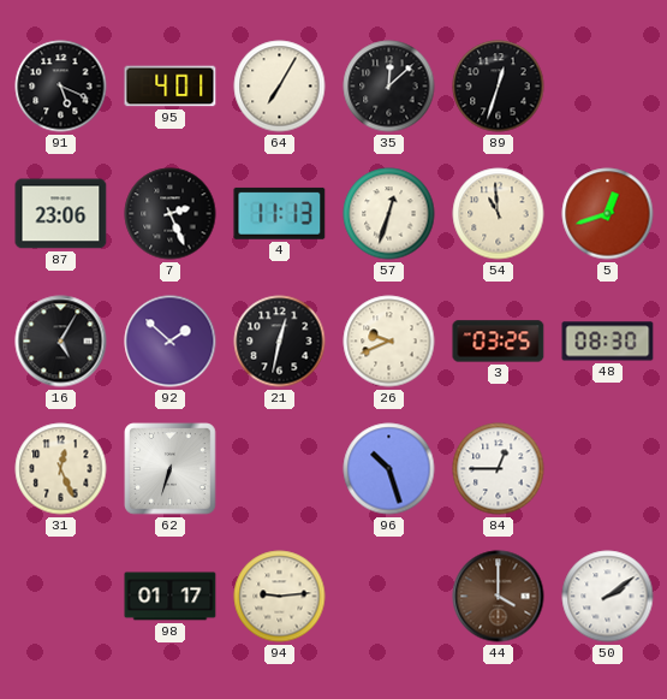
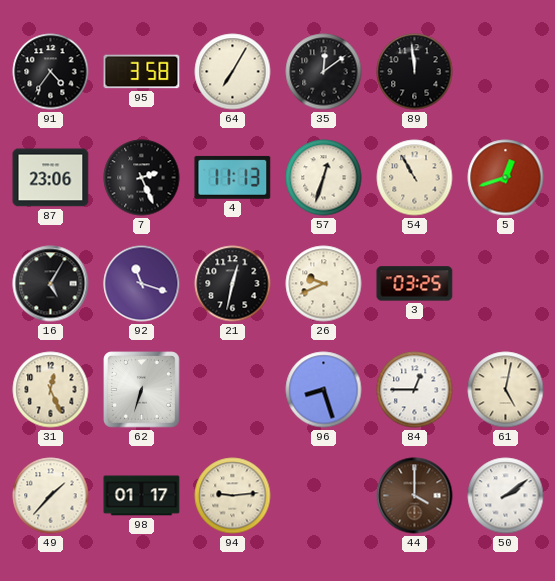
91: 5:19 -> 4:36 (51, 72)
95: 4:01 -> 3:58 (142, 72)
35: 12:08 -> 12:09 (324, 72)
89: 12:33 -> 11:59 (415, 72)
54: 10:59 -> 10:55 (415, 178)
92: 1:52 -> 11:18 (142, 284)
48: 08:30 -> none (608, 342)
96: 10:27 -> 8:27 (324, 390)
61: none -> 5:02 (506, 390)
49: none -> 1:37 (51, 496)
